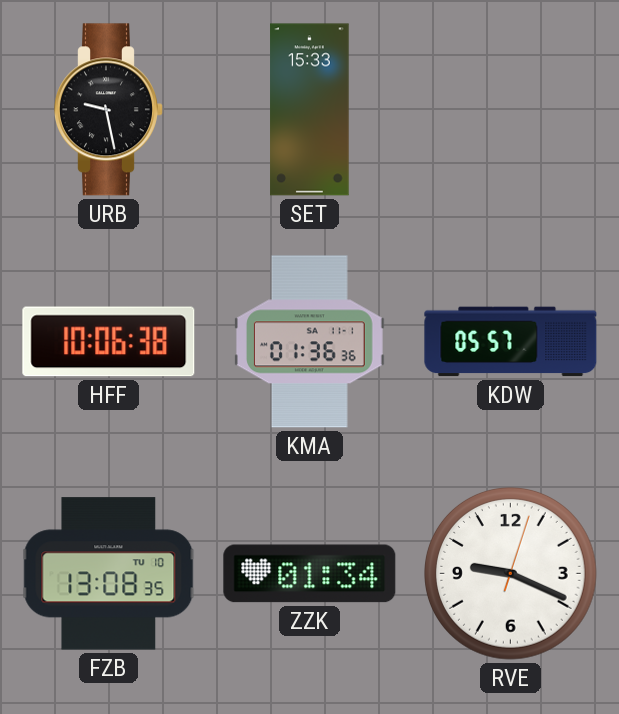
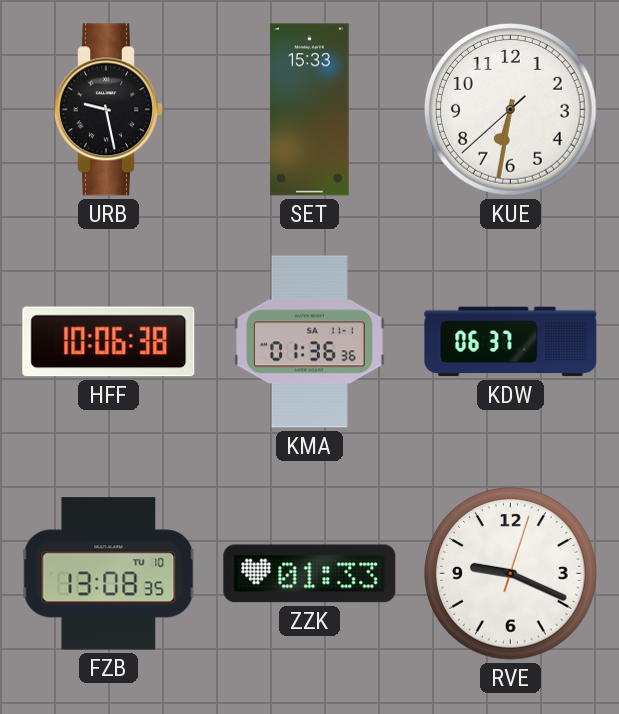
KUE: none -> 6:31 (511, 110)
KDW: 05:57 -> 06:37 (511, 342)
ZZK: 01:34 -> 01:33 (310, 574)
